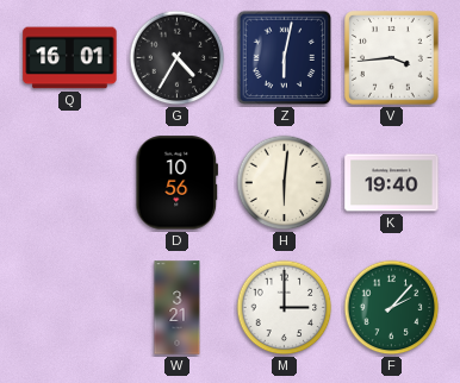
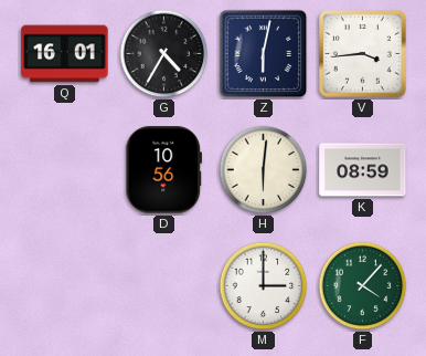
K: 19:40 -> 08:59 (363, 170)
W: 3:21 -> none (178, 308)
F: 2:07 -> 4:07 (363, 286)
